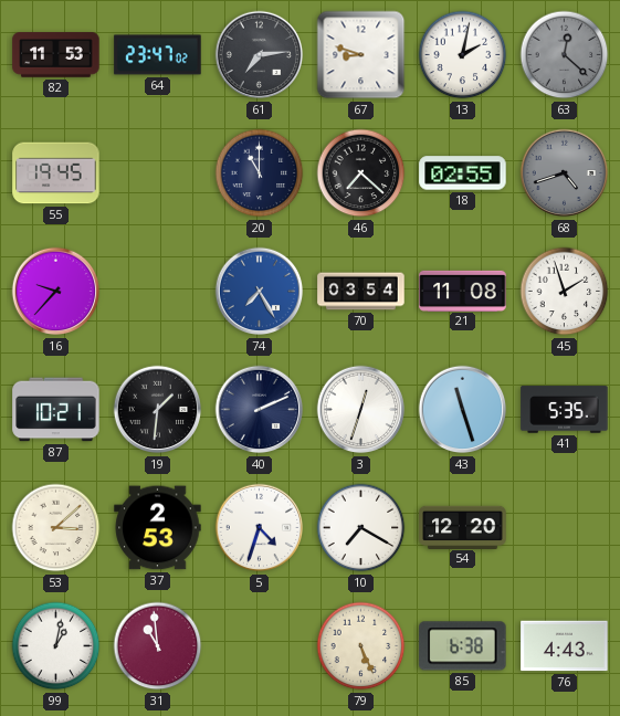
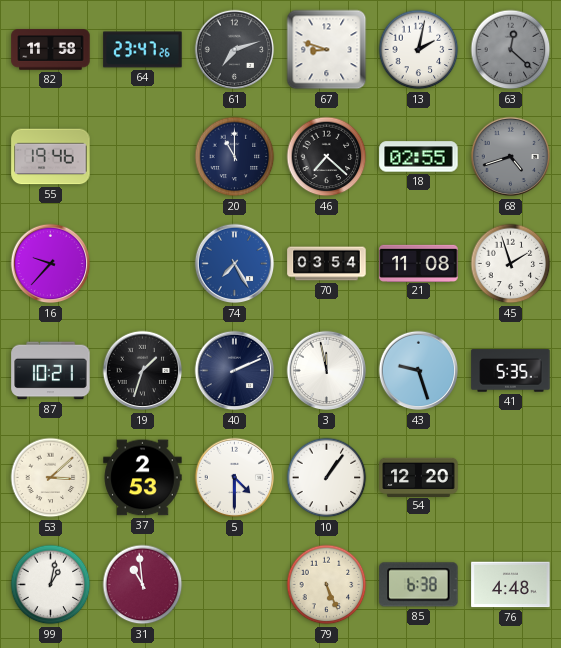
82: 11:53 -> 11:58 (51, 50)
64: 23:47:02 -> 23:47:26 (143, 50)
61: 7:14 -> 7:12 (235, 50)
55: 19:45 -> 19:46 (51, 157)
19: 1:31 -> 1:33 (143, 371)
3: 12:33 -> 11:58 (327, 371)
43: 11:27 -> 9:27 (419, 371)
5: 4:33 -> 4:30 (235, 478)
10: 7:20 -> 1:06 (327, 478)
76: 4:43 -> 4:48 (511, 585)
